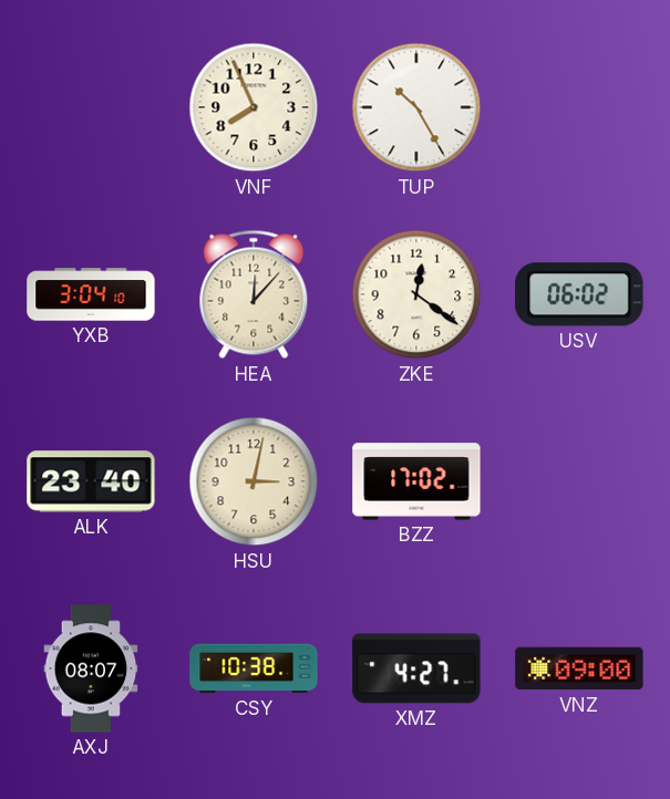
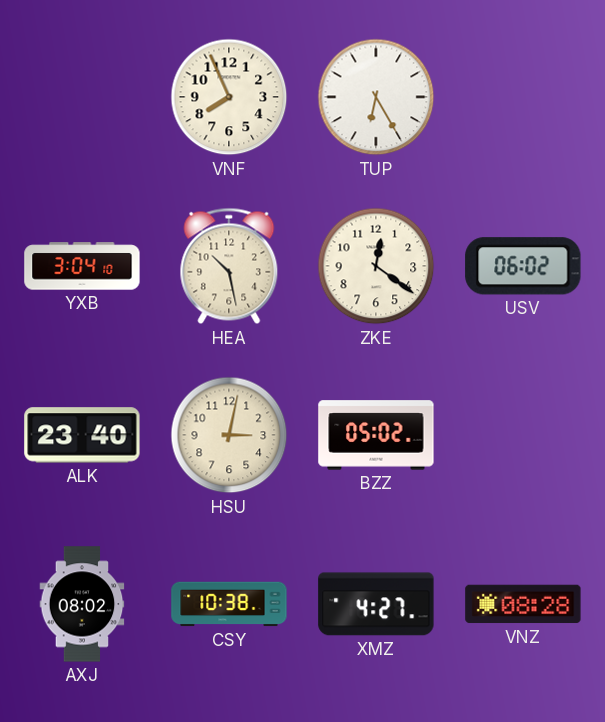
TUP: 10:25 -> 6:25 (376, 97)
HEA: 12:07 -> 10:28 (229, 266)
BZZ: 17:02 -> 05:02 (376, 435)
AXJ: 08:07 -> 08:02 (82, 604)
VNZ: 09:00 -> 08:28 (523, 604)
